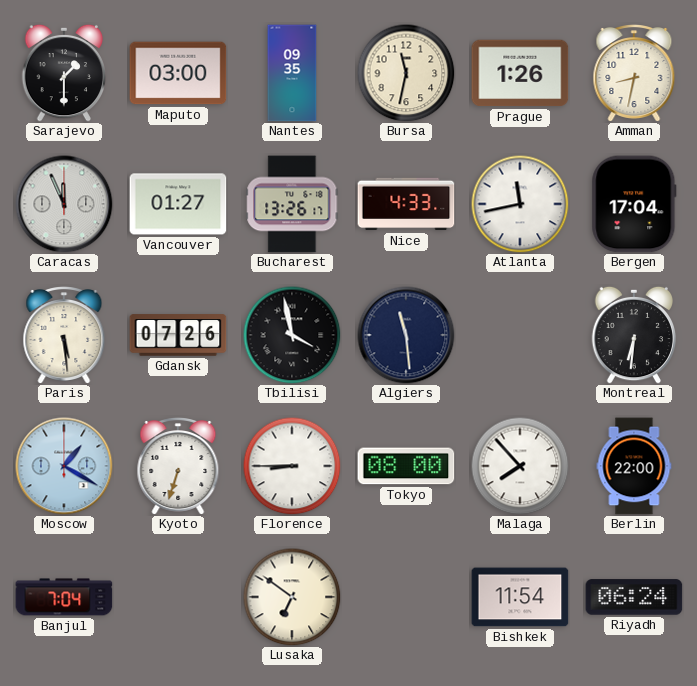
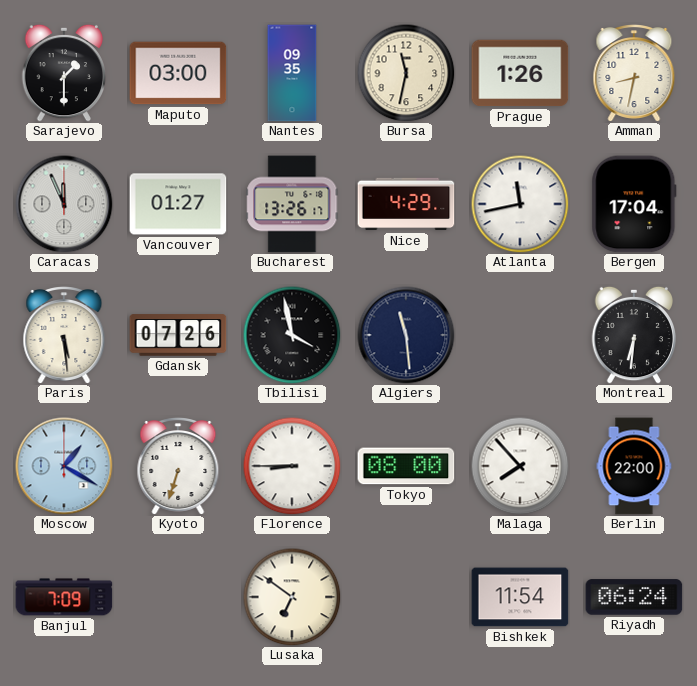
Nice: 4:33 -> 4:29 (406, 204)
Banjul: 7:04 -> 7:09 (64, 597)
